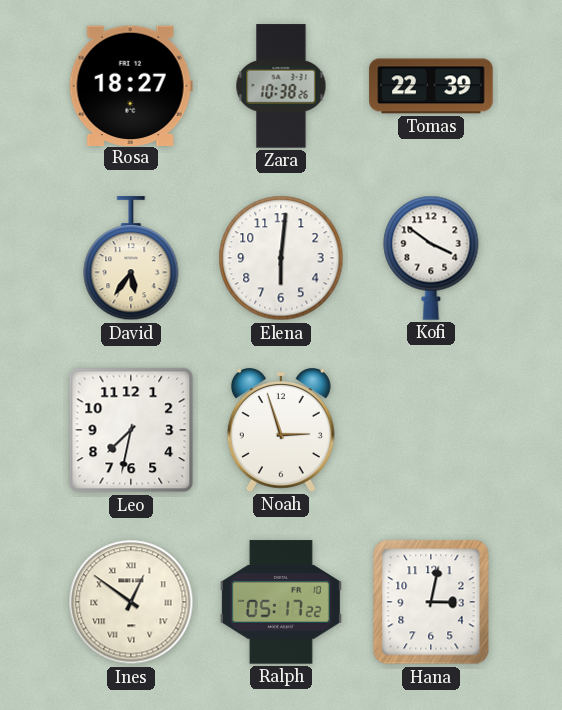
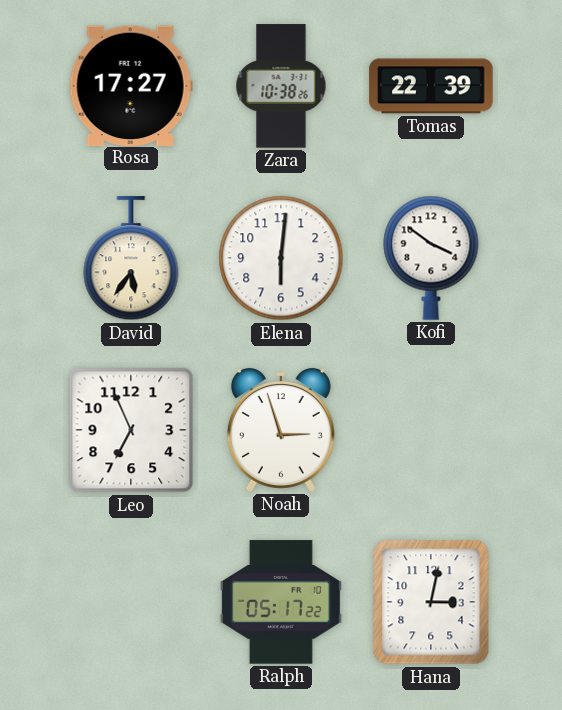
Rosa: 18:27 -> 17:27 (131, 85)
Leo: 7:32 -> 6:56 (131, 430)
Ines: 12:51 -> none (131, 602)
